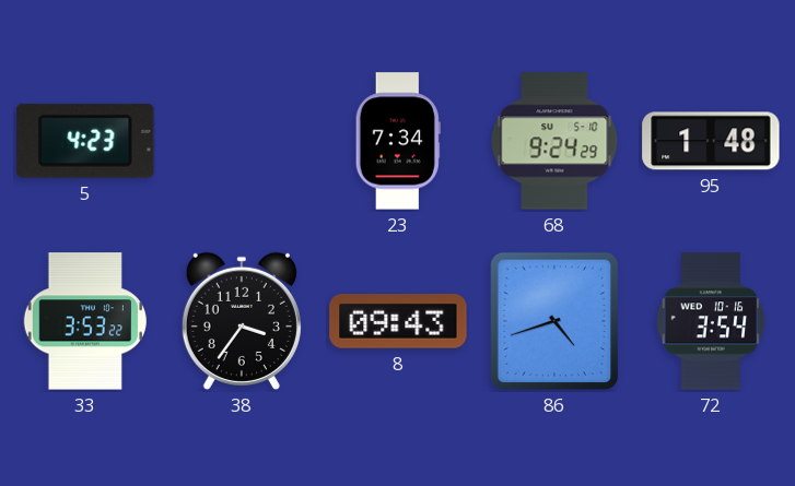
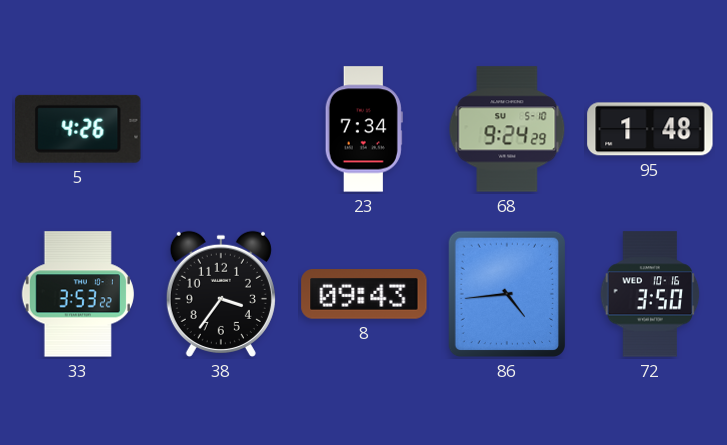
5: 4:23 -> 4:26 (78, 129)
86: 4:42 -> 4:44 (506, 294)
72: 3:54 -> 3:50 (650, 294)
